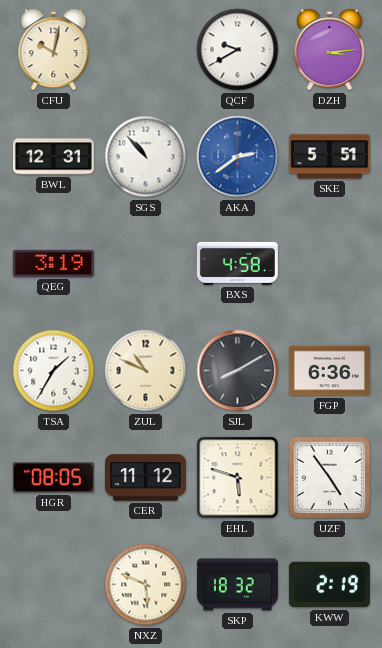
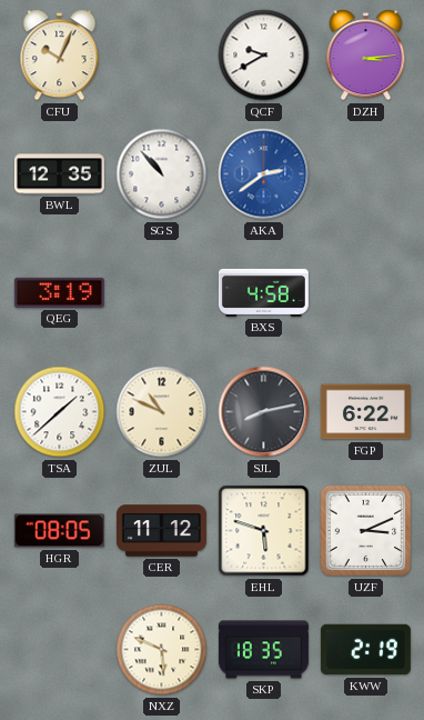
CFU: 10:02 -> 10:04 (60, 56)
BWL: 12:31 -> 12:35 (59, 174)
SKE: 5:51 -> none (329, 157)
TSA: 1:35 -> 1:38 (60, 412)
SJL: 8:10 -> 8:13 (264, 412)
FGP: 6:36 -> 6:22 (365, 412)
UZF: 4:54 -> 3:11 (366, 531)
SKP: 18:32 -> 18:35 (263, 650)
